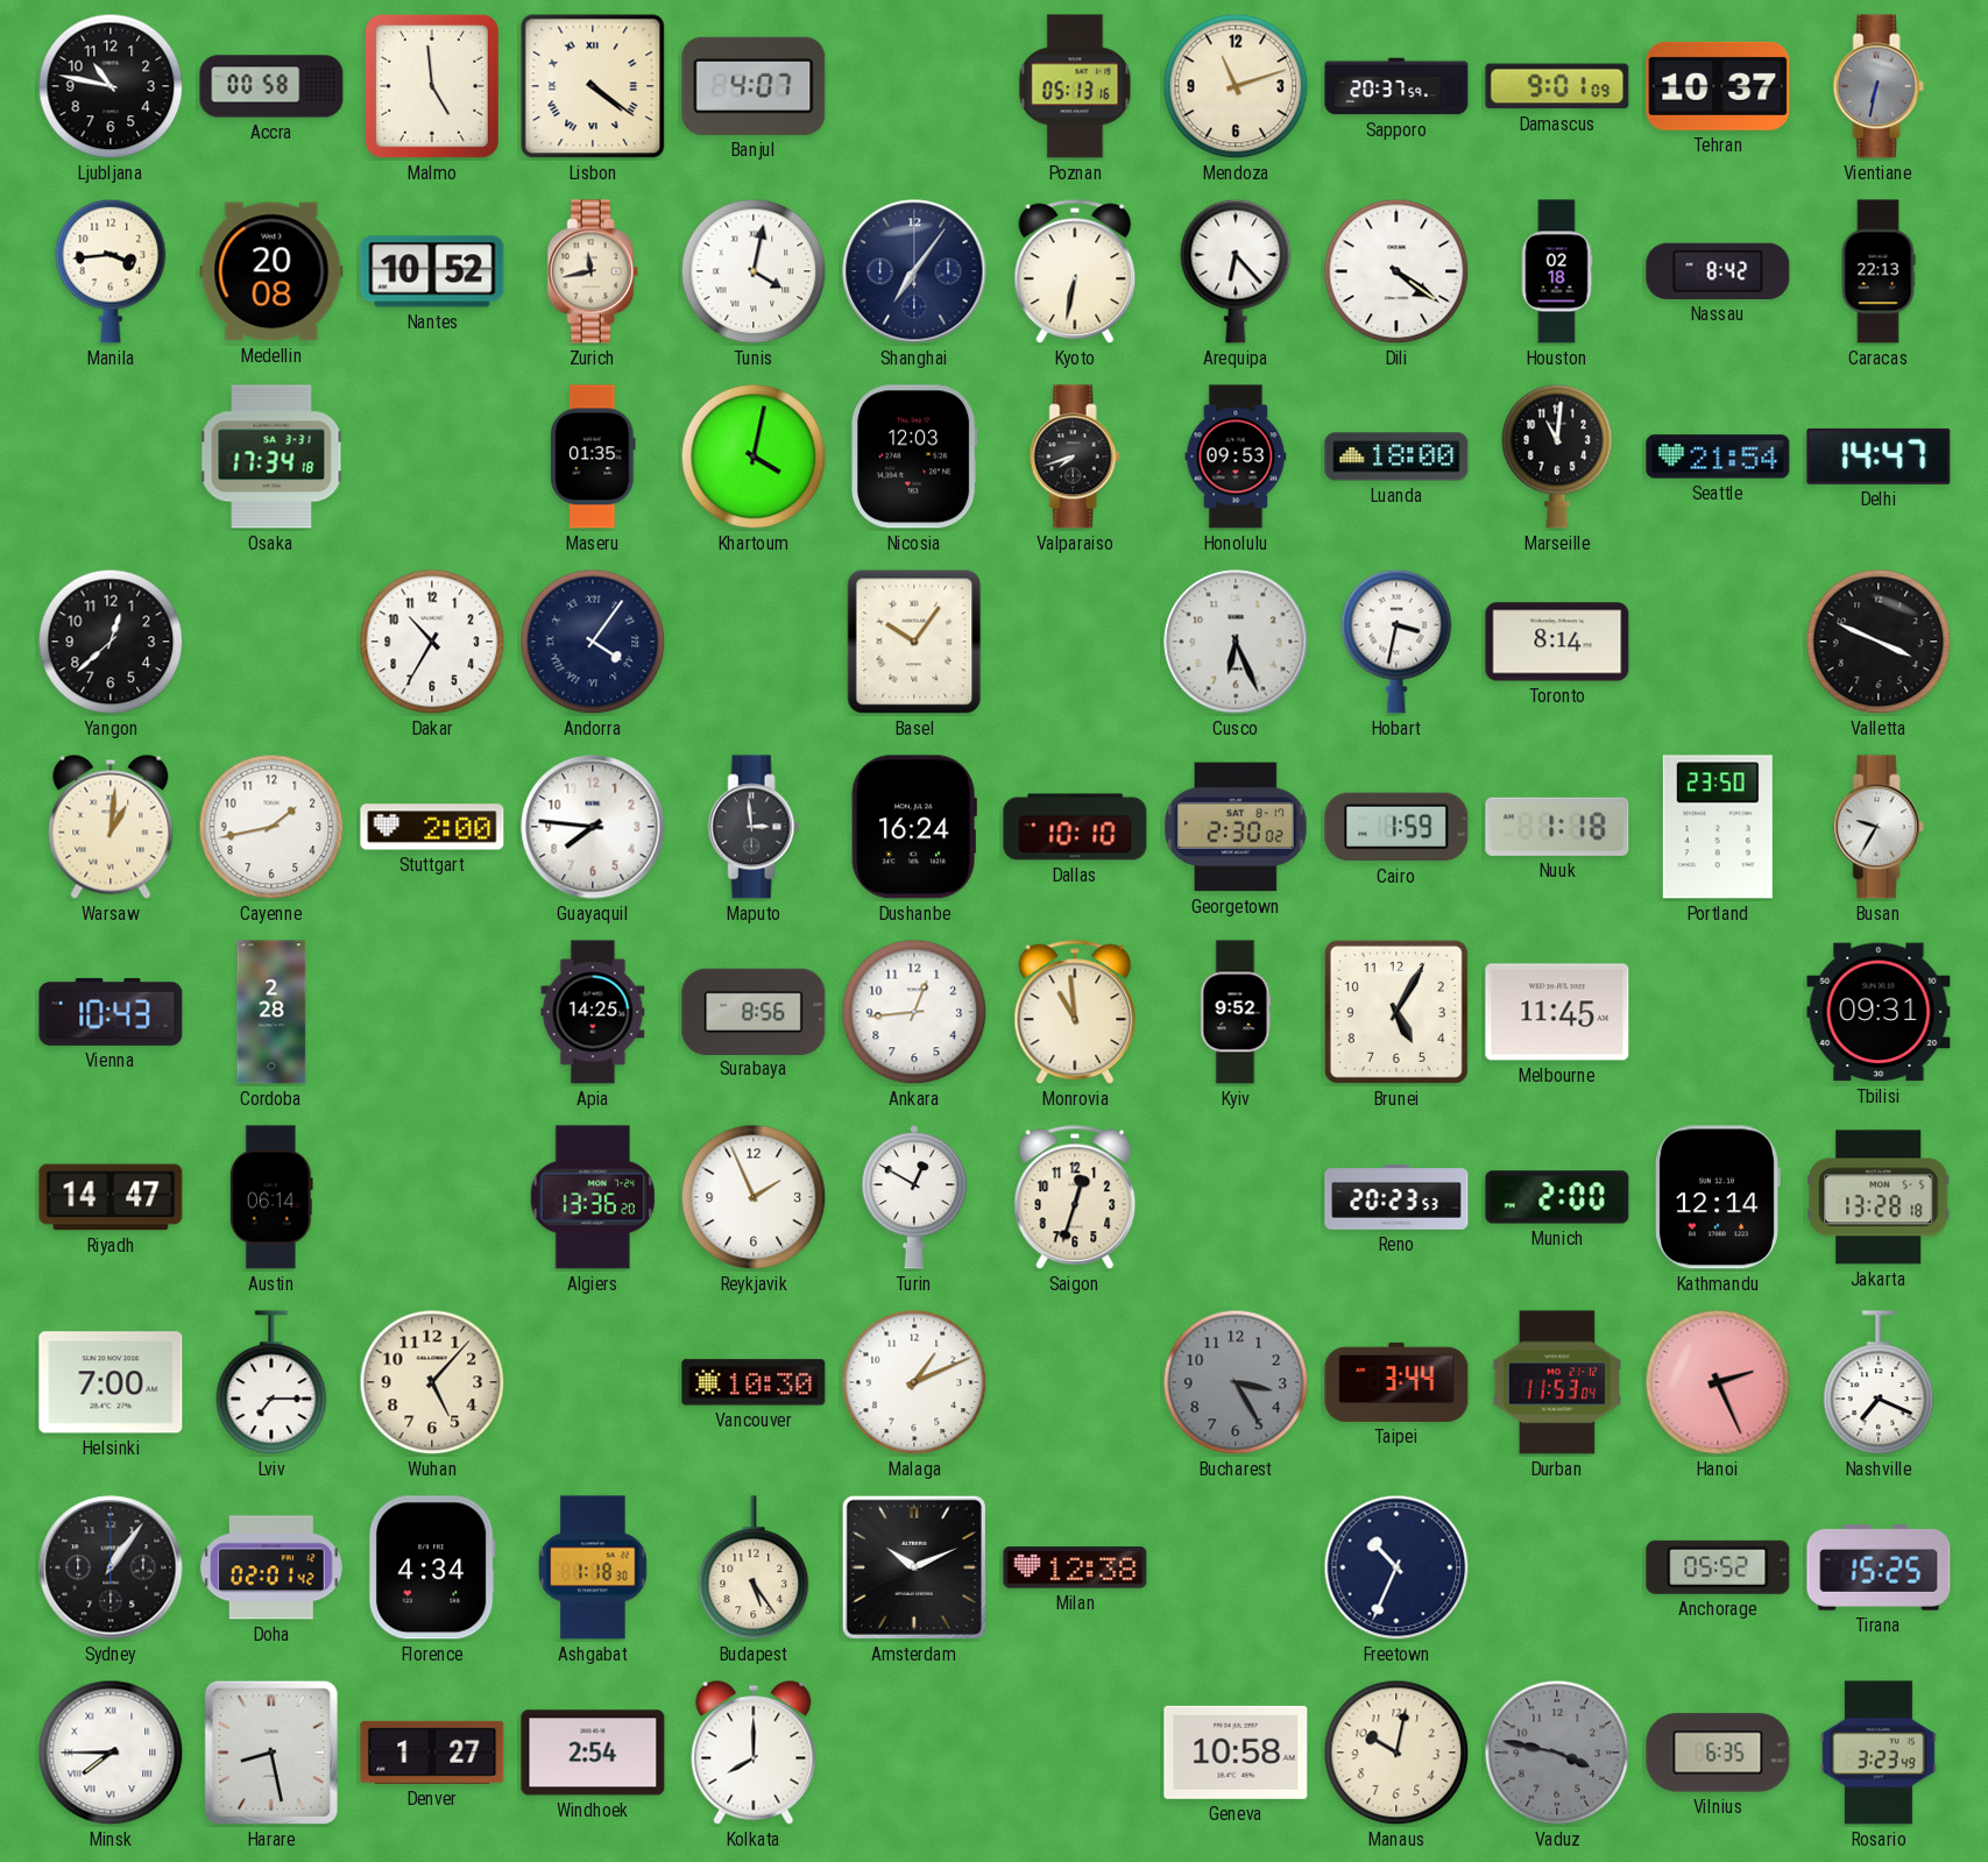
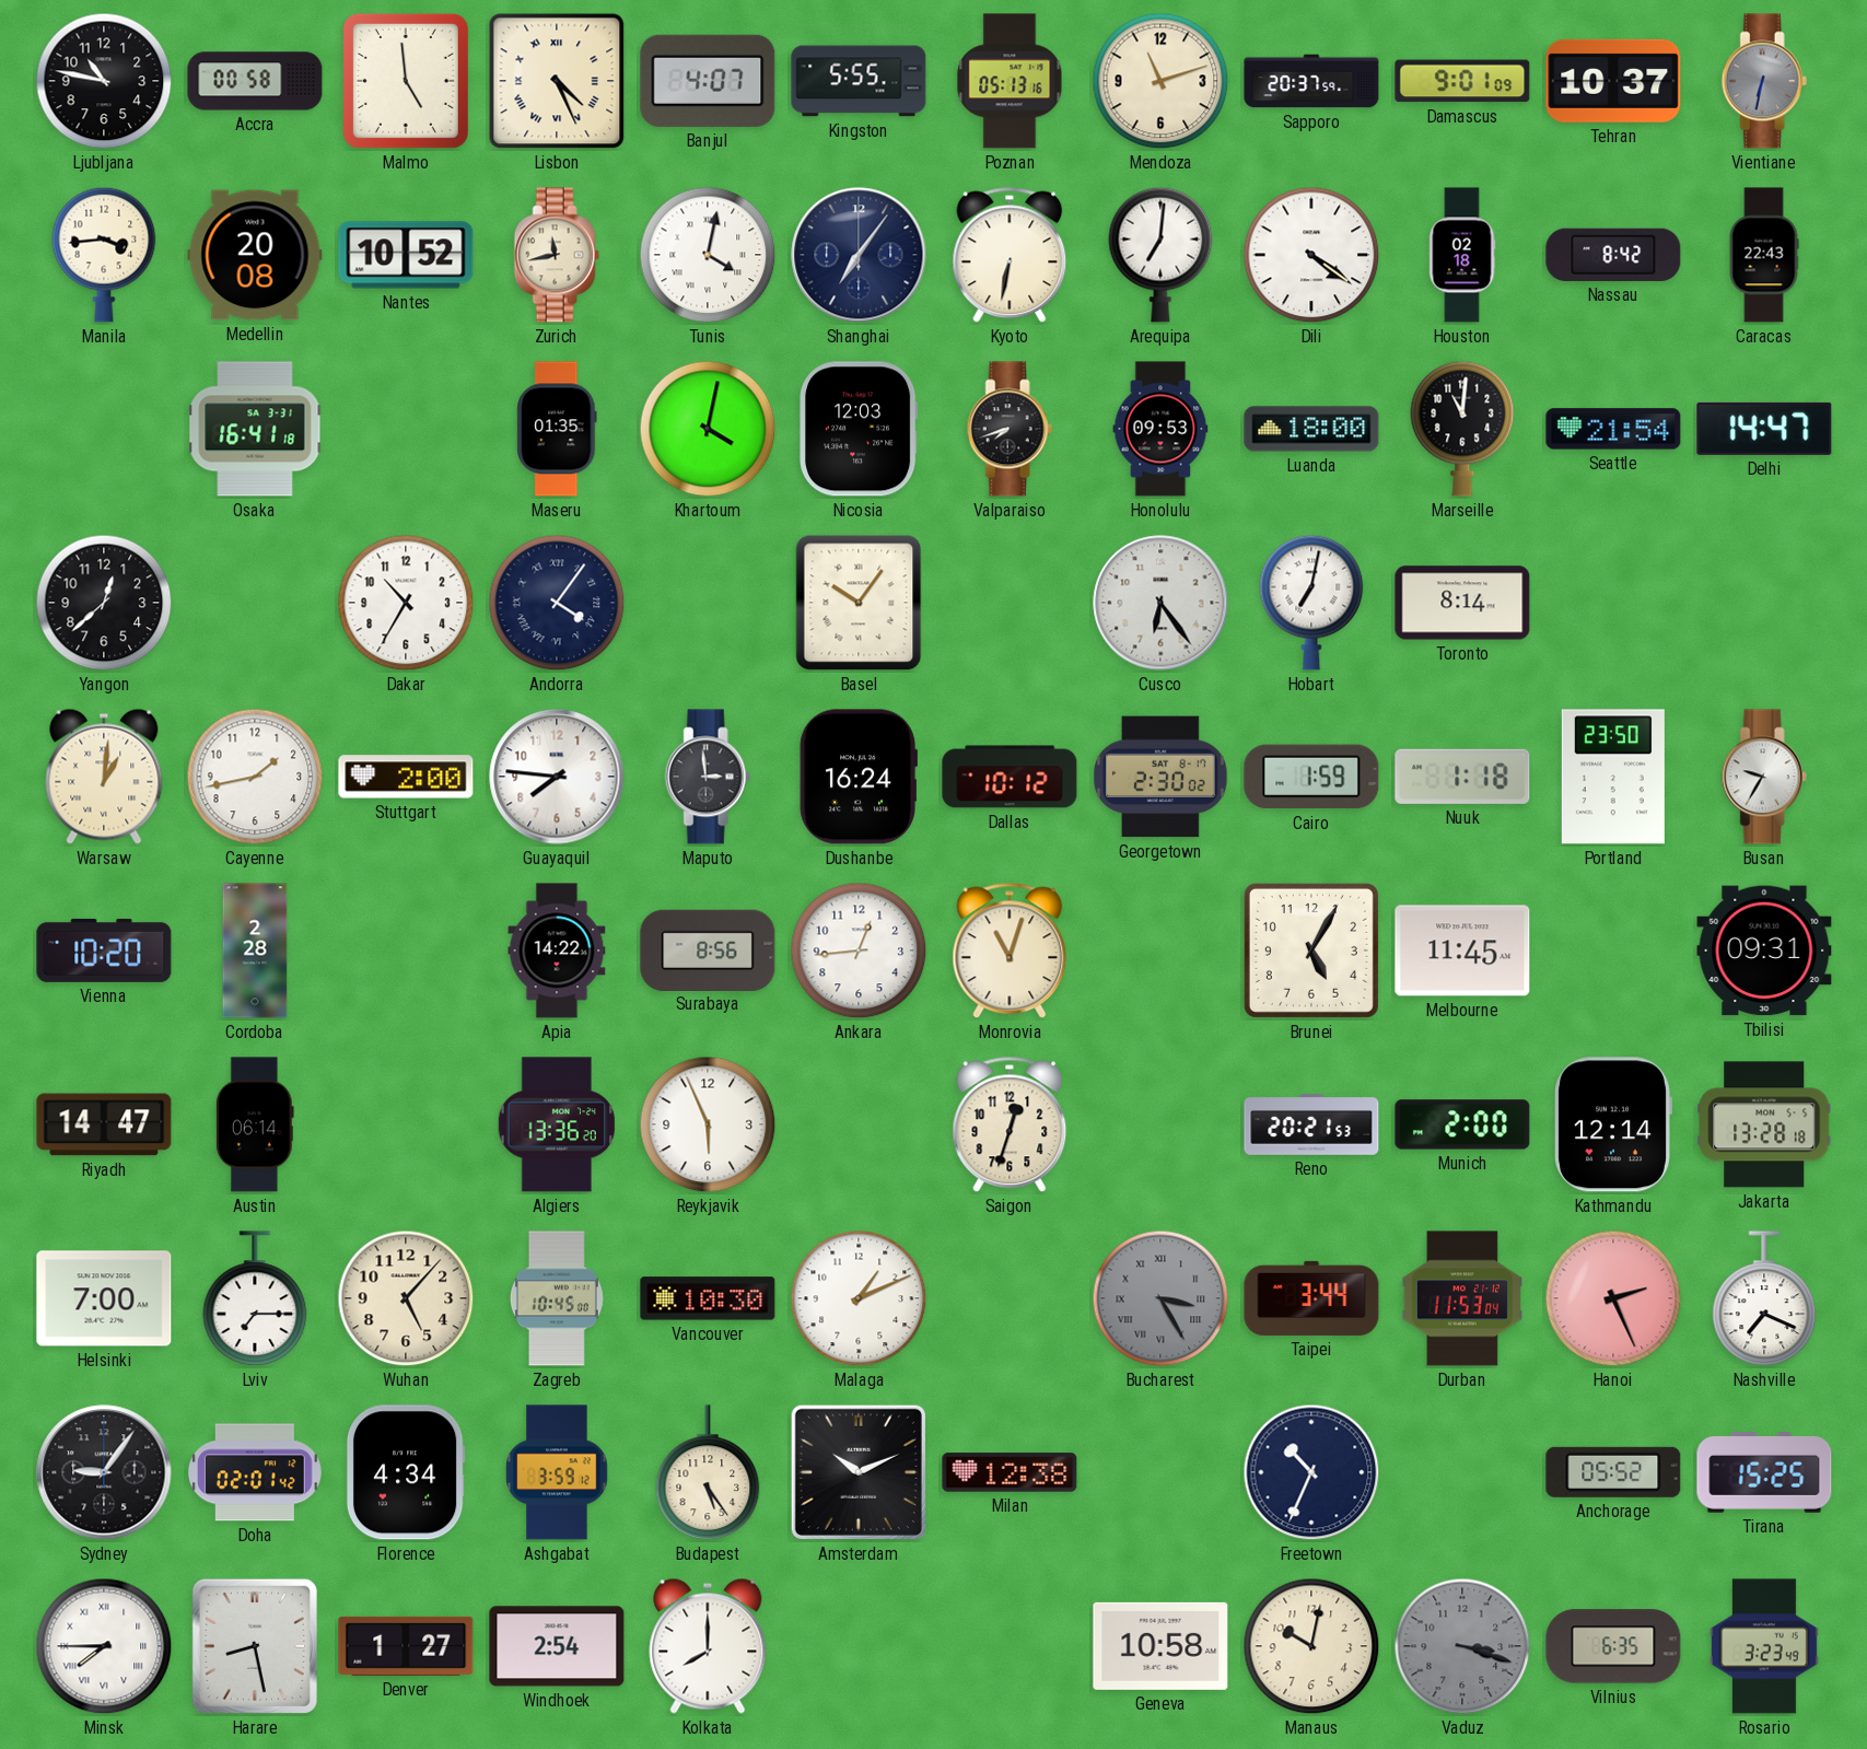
Lisbon: 4:21 -> 4:26 (557, 81)
Kingston: none -> 5:55 (859, 81)
Arequipa: 6:23 -> 7:01 (1160, 255)
Caracas: 22:13 -> 22:43 (1764, 255)
Osaka: 17:34 -> 16:41 (255, 429)
Cusco: 6:26 -> 6:24 (1160, 603)
Hobart: 3:32 -> 7:02 (1311, 603)
Valletta: 3:49 -> none (1879, 642)
Dallas: 10:10 -> 10:12 (1010, 777)
Vienna: 10:43 -> 10:20 (104, 951)
Apia: 14:25 -> 14:22 (557, 951)
Monrovia: 10:59 -> 11:03 (1010, 951)
Kyiv: 9:52 -> none (1236, 1012)
Reykjavik: 1:56 -> 5:56 (708, 1124)
Turin: 12:50 -> none (914, 1197)
Reno: 20:23 -> 20:21 (1311, 1124)
Zagreb: none -> 10:45 (557, 1298)
Bucharest numerals: Arabic -> Roman (1160, 1298)
Sydney: 1:06 -> 9:06 (104, 1472)
Ashgabat: 1:18 -> 3:59 (557, 1472)
Vaduz: 3:47 -> 3:18 (1462, 1646)
